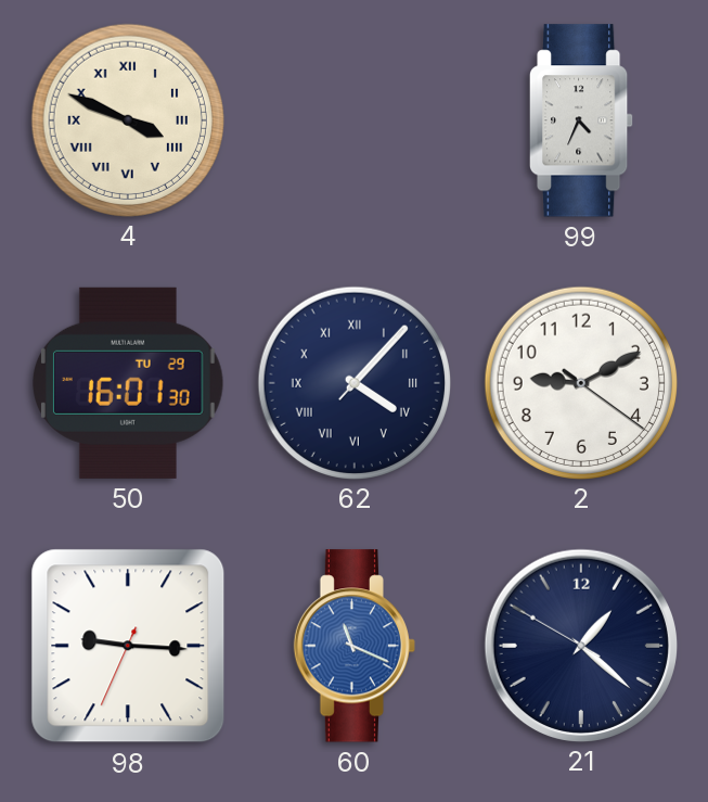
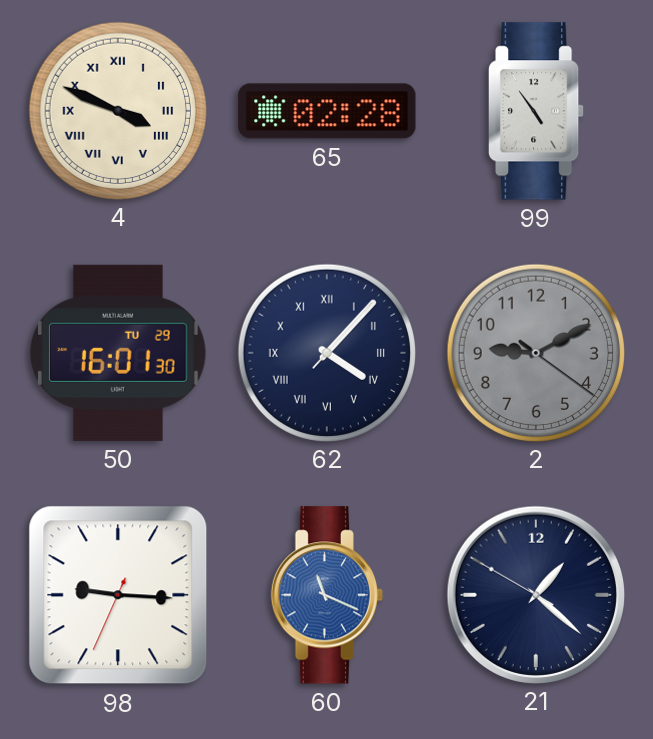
65: none -> 02:28 (327, 111)
99: 4:34 -> 4:54 (536, 111)
2 dial: white -> grey (535, 352)
